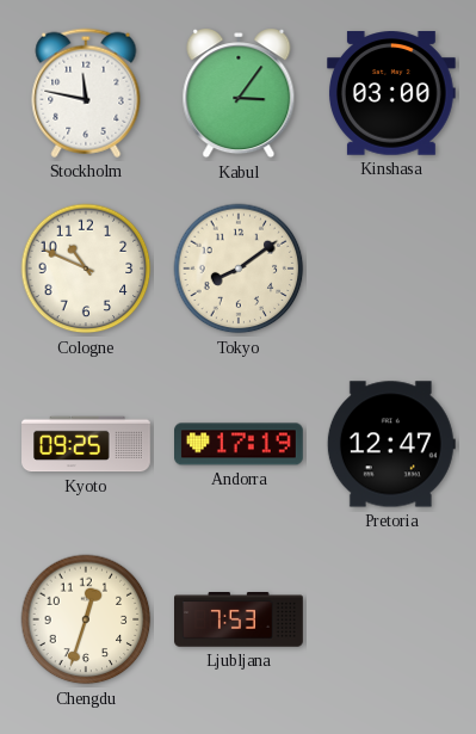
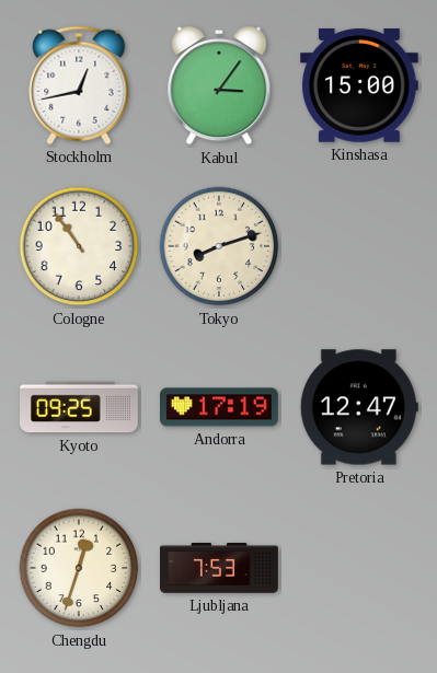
Stockholm: 11:47 -> 12:43 (79, 85)
Kinshasa: 03:00 -> 15:00 (359, 85)
Cologne: 10:49 -> 10:54 (79, 246)
Tokyo: 8:09 -> 8:12 (219, 246)
